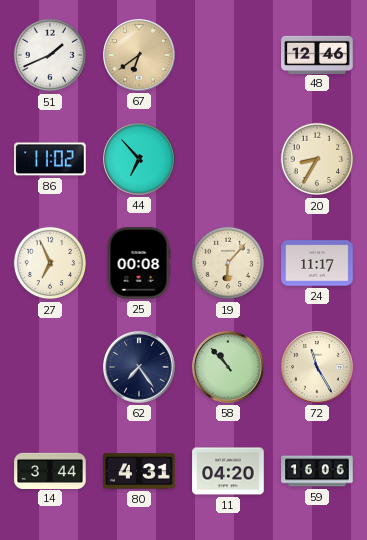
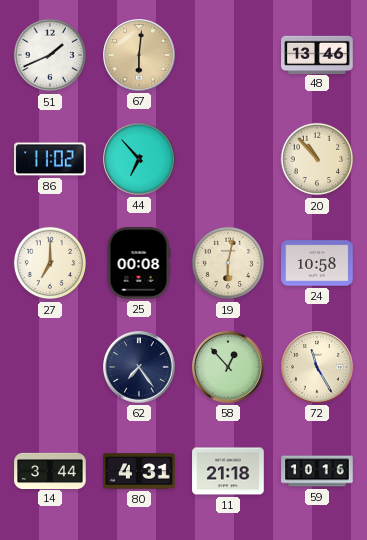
67: 6:39 -> 6:01 (139, 55)
48: 12:46 -> 13:46 (317, 54)
20: 8:35 -> 10:53 (317, 159)
27: 6:56 -> 7:00 (50, 263)
19: 6:07 -> 6:02 (228, 263)
24: 11:17 -> 10:58 (317, 263)
58: 10:53 -> 12:53 (228, 367)
11: 04:20 -> 21:18 (228, 471)
59: 16:06 -> 10:16 (317, 471)
